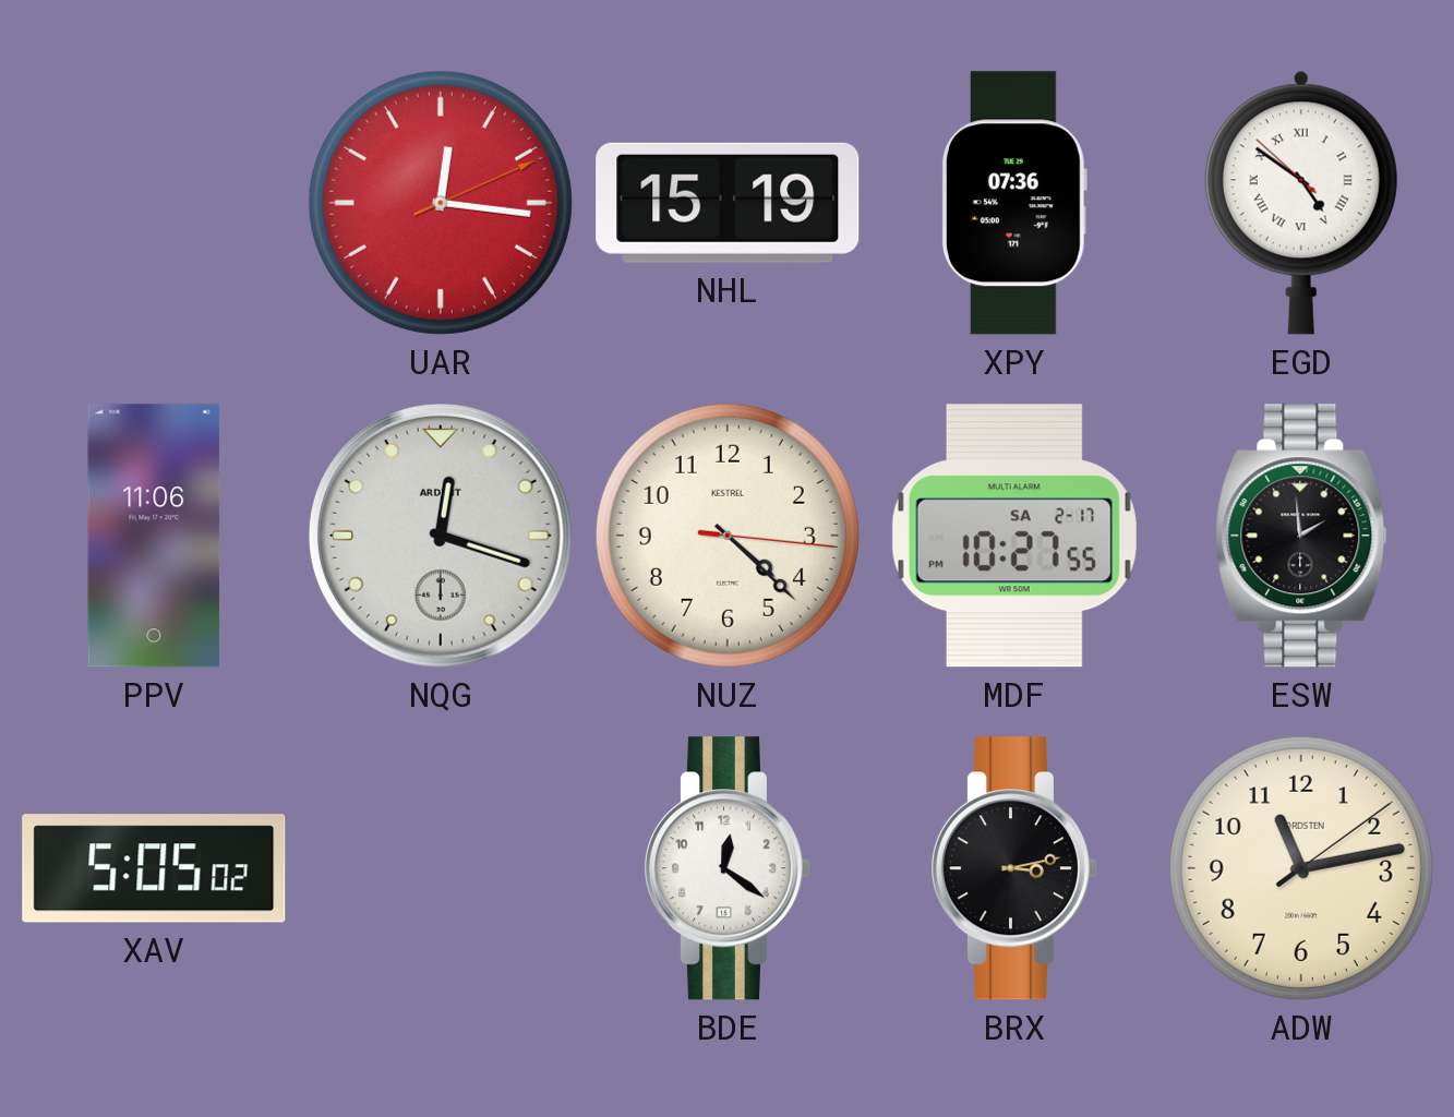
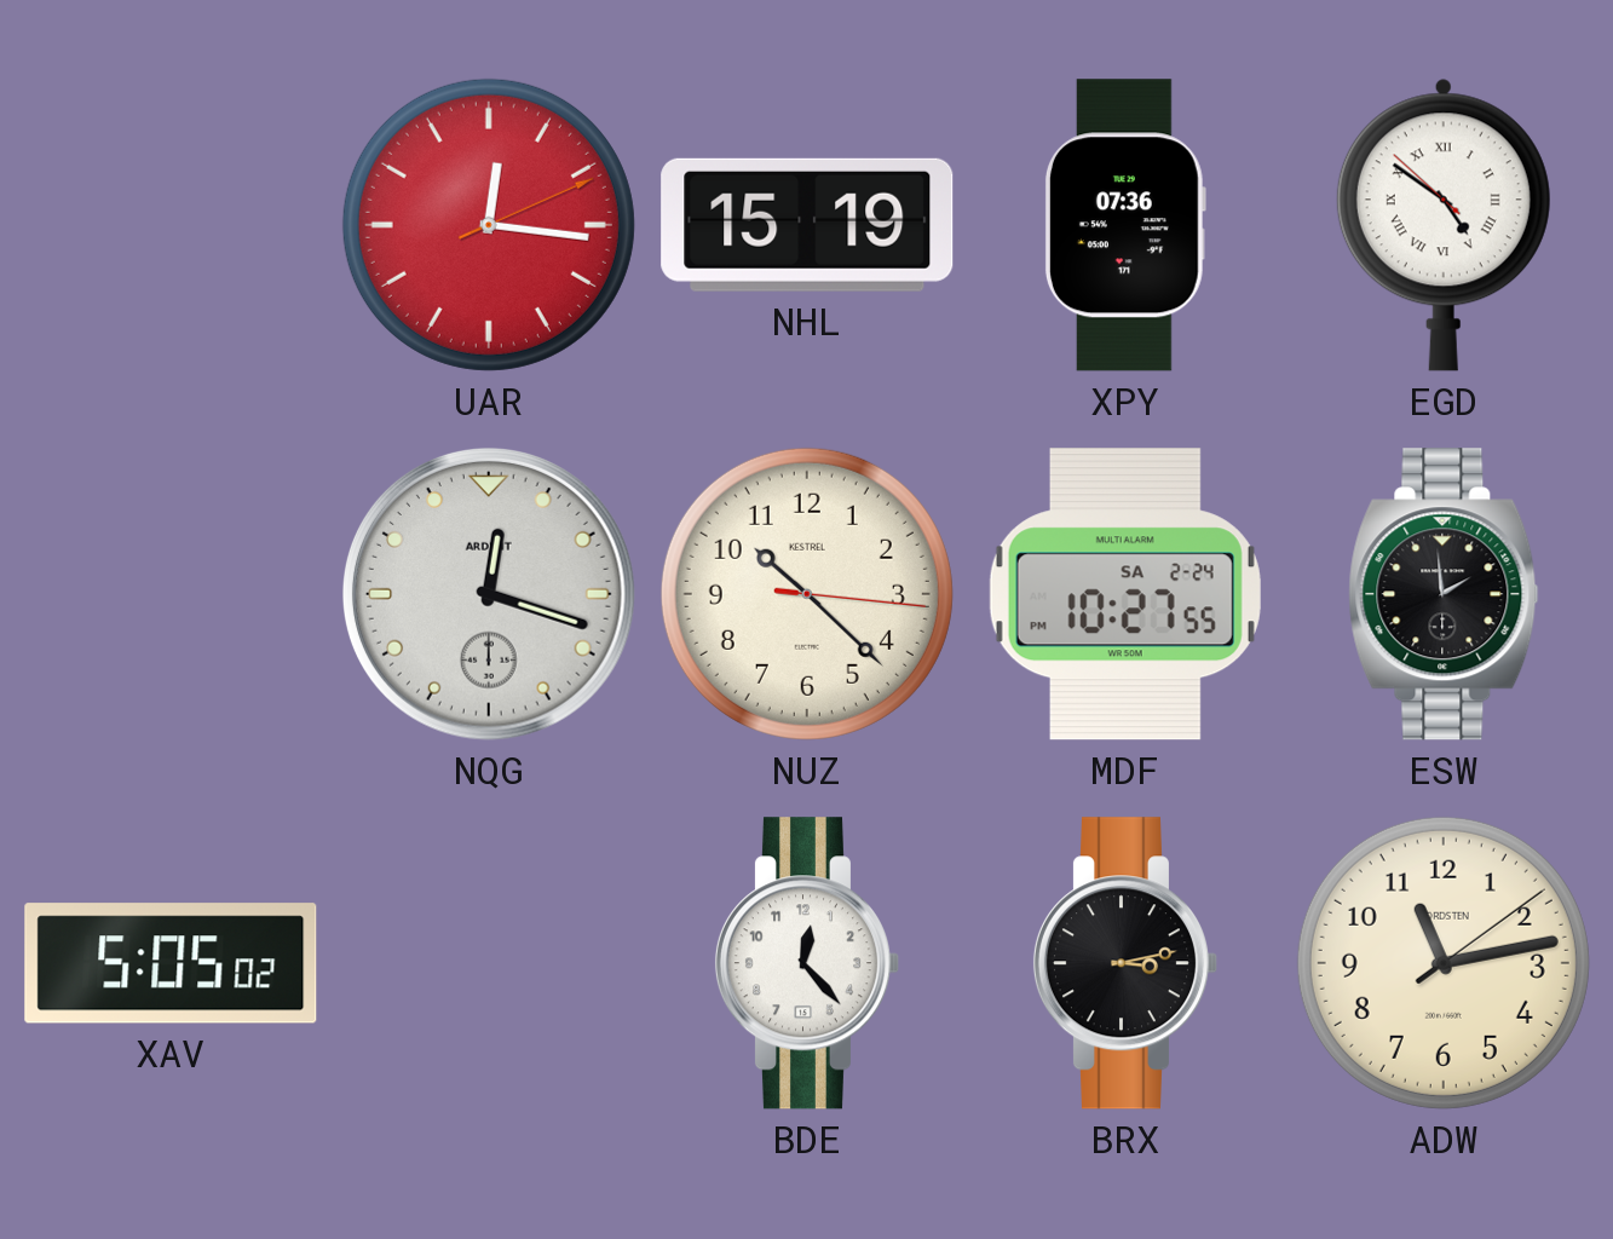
PPV: 11:06 -> none (154, 536)
NUZ: 4:22 -> 10:22 (807, 594)
MDF date: SA 2-17 -> SA 2-24 (1125, 594)
BDE: 12:21 -> 12:23 (806, 963)
